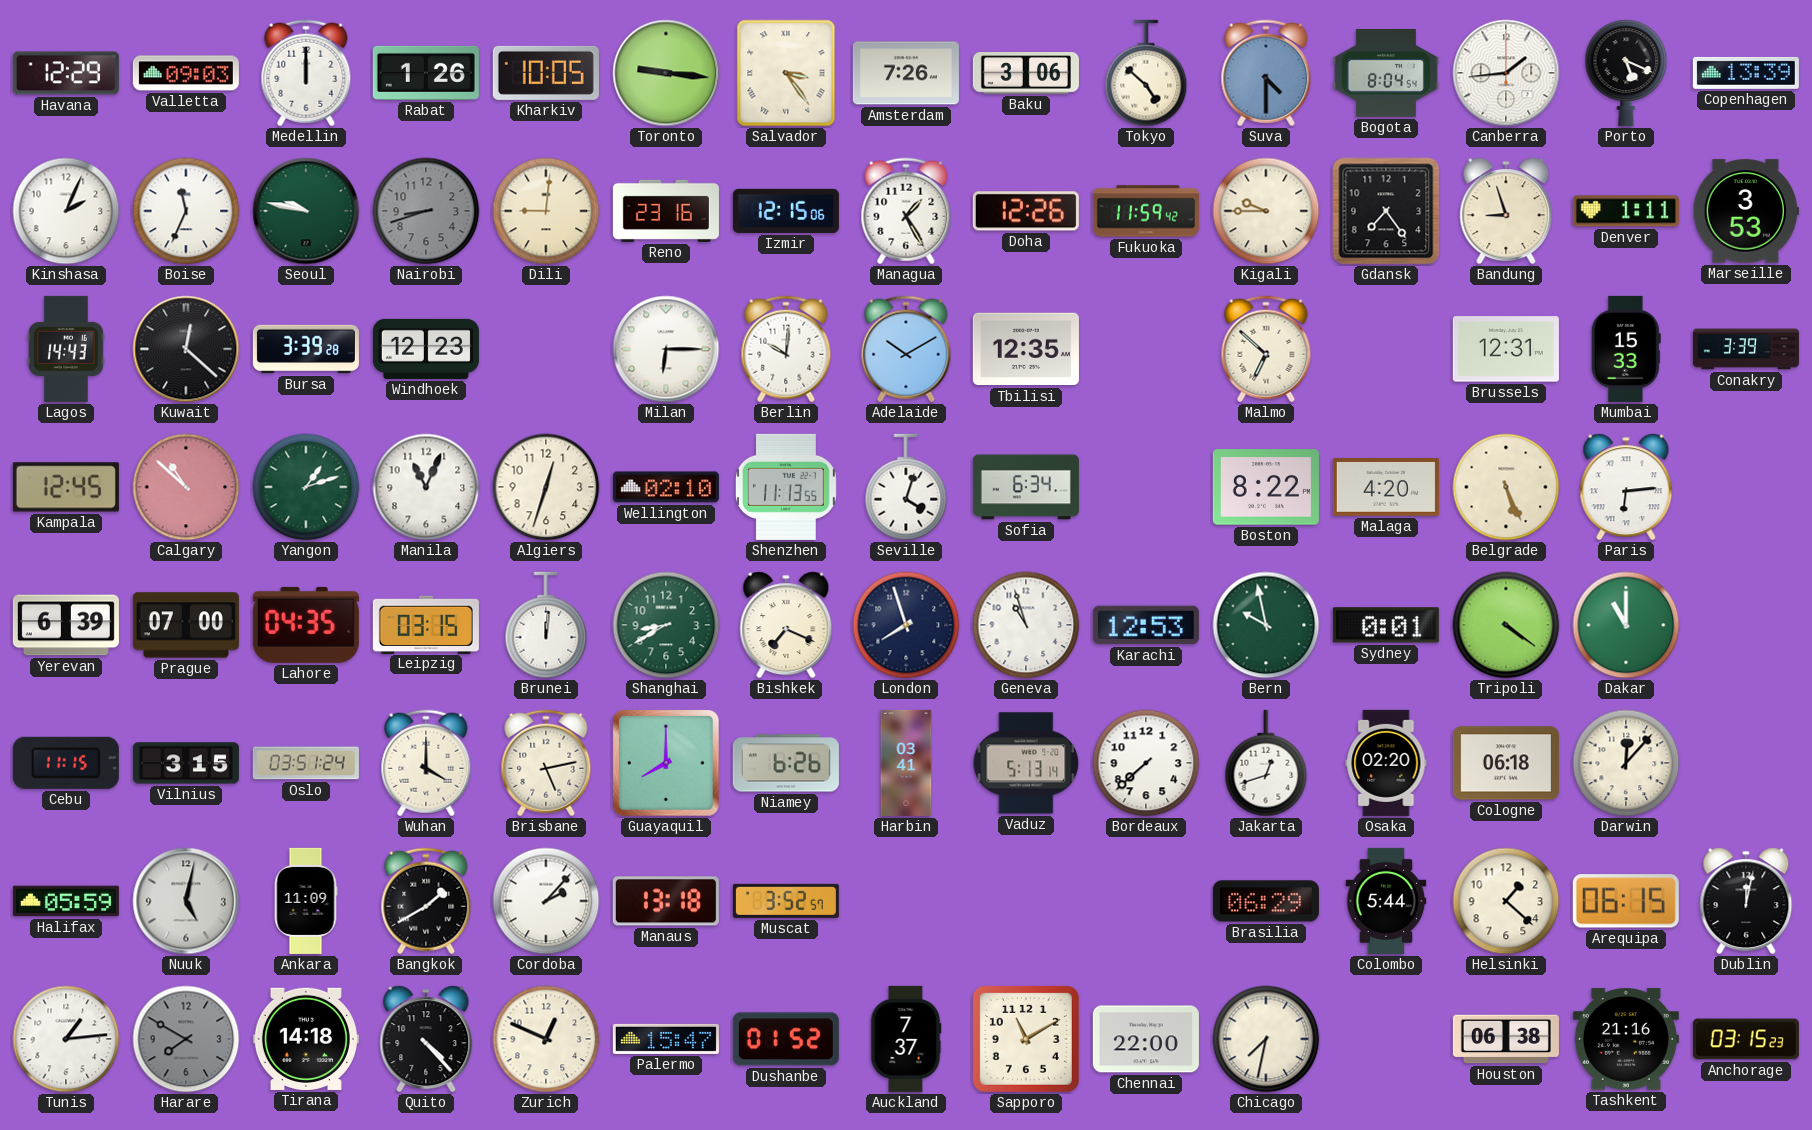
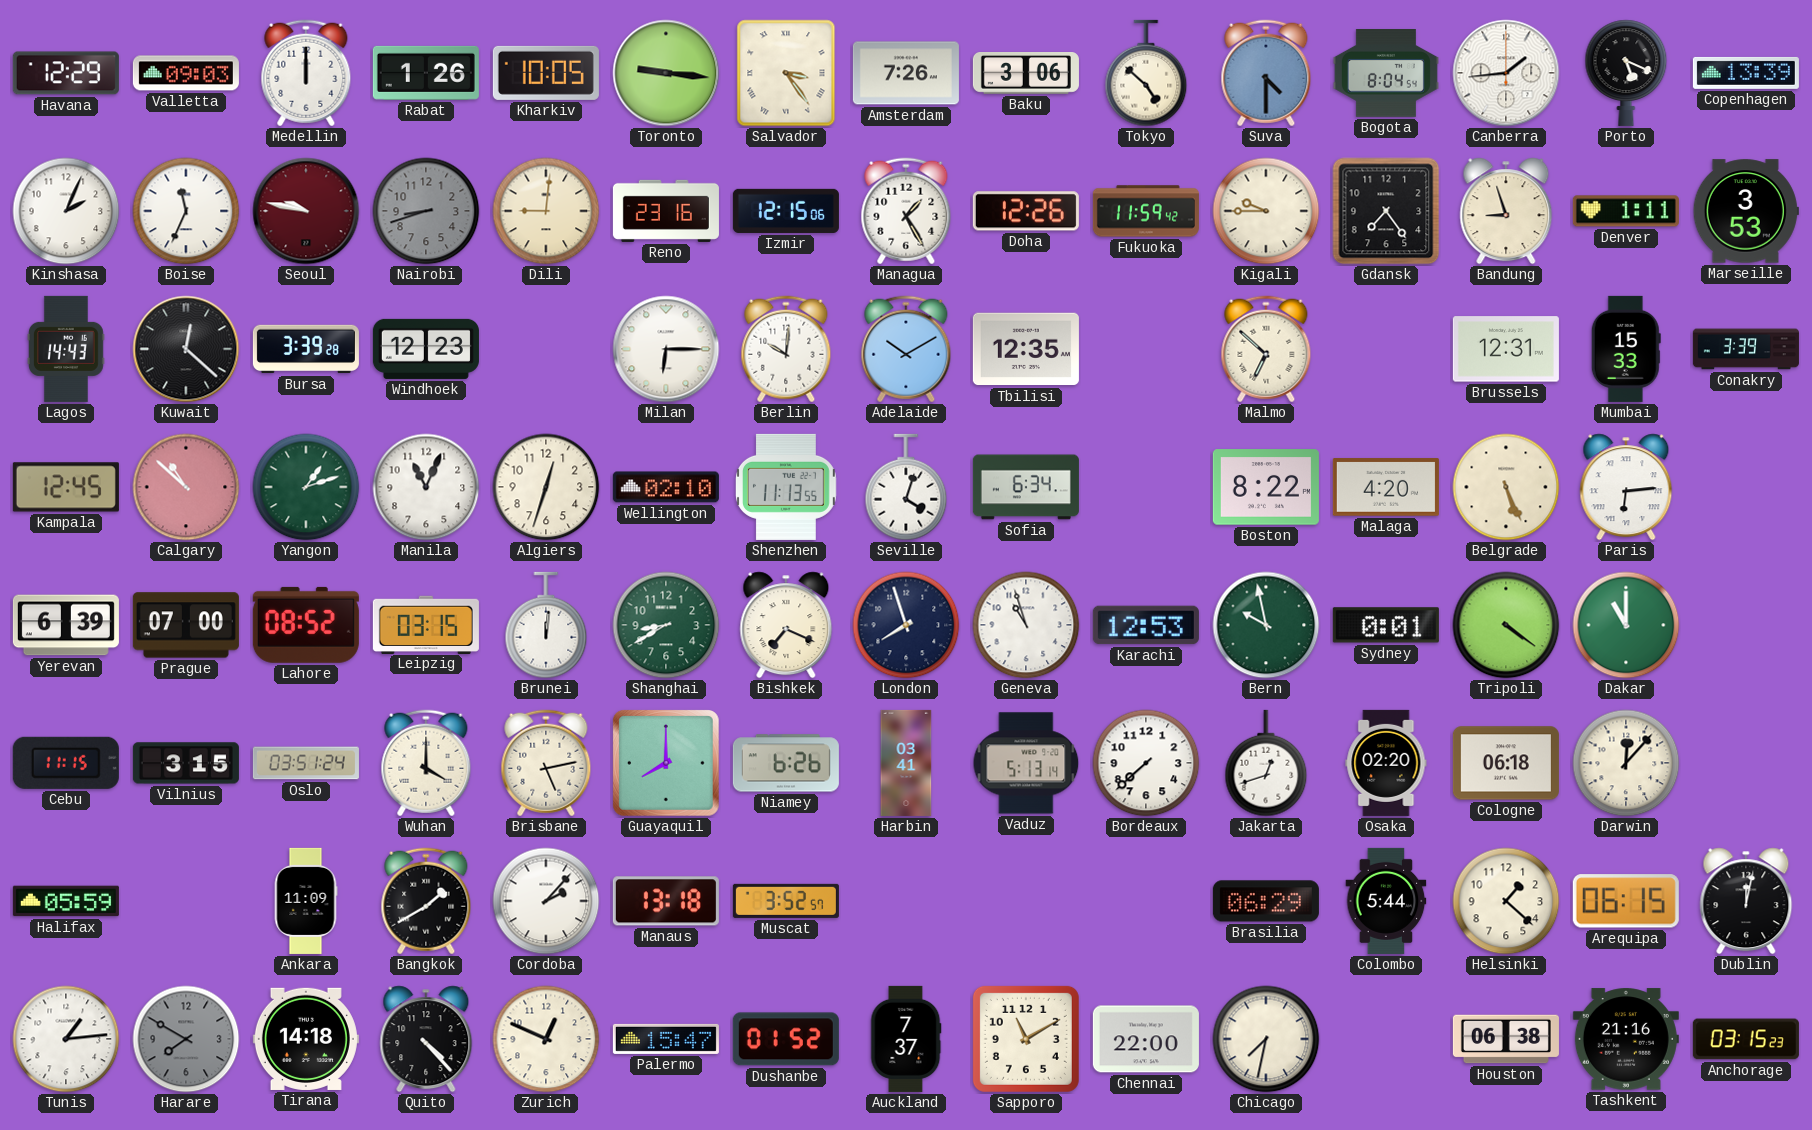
Seoul dial: green -> burgundy (306, 211)
Lahore: 04:35 -> 08:52 (306, 625)
Nuuk: 5:02 -> none (186, 901)
